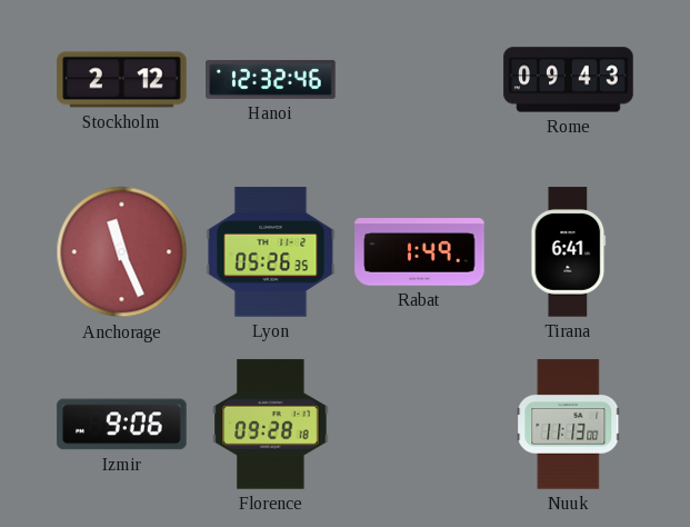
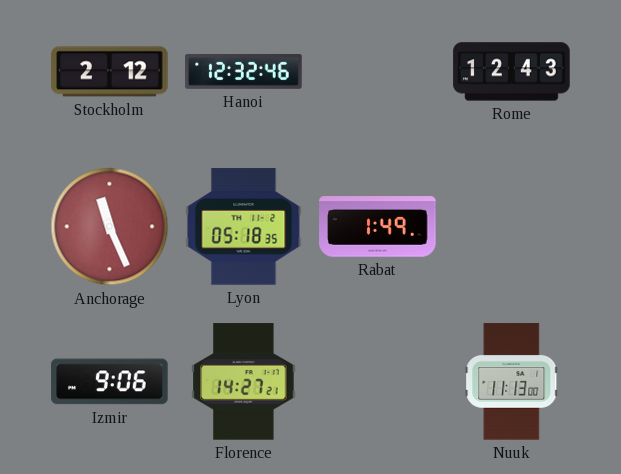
Rome: 09:43 -> 12:43 (512, 72)
Lyon: 05:26 -> 05:18 (244, 227)
Tirana: 6:41 -> none (569, 252)
Florence: 09:28 -> 14:27 (244, 382)
